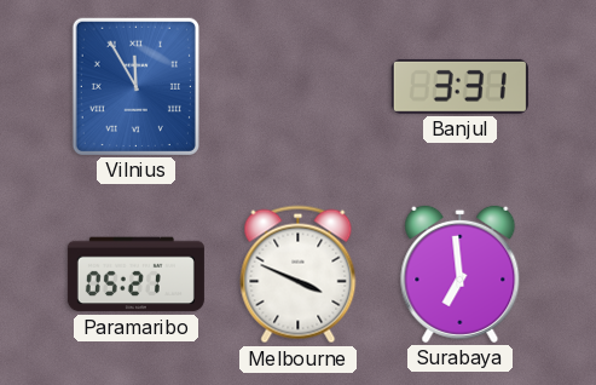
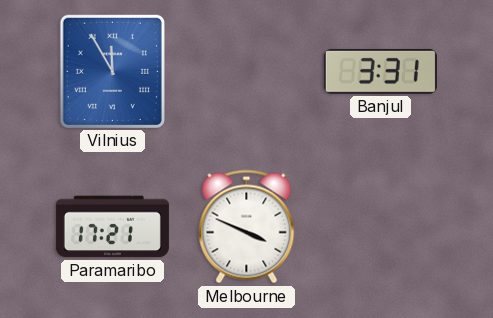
Paramaribo: 05:21 -> 17:21 (112, 227)
Surabaya: 6:59 -> none (461, 274)
